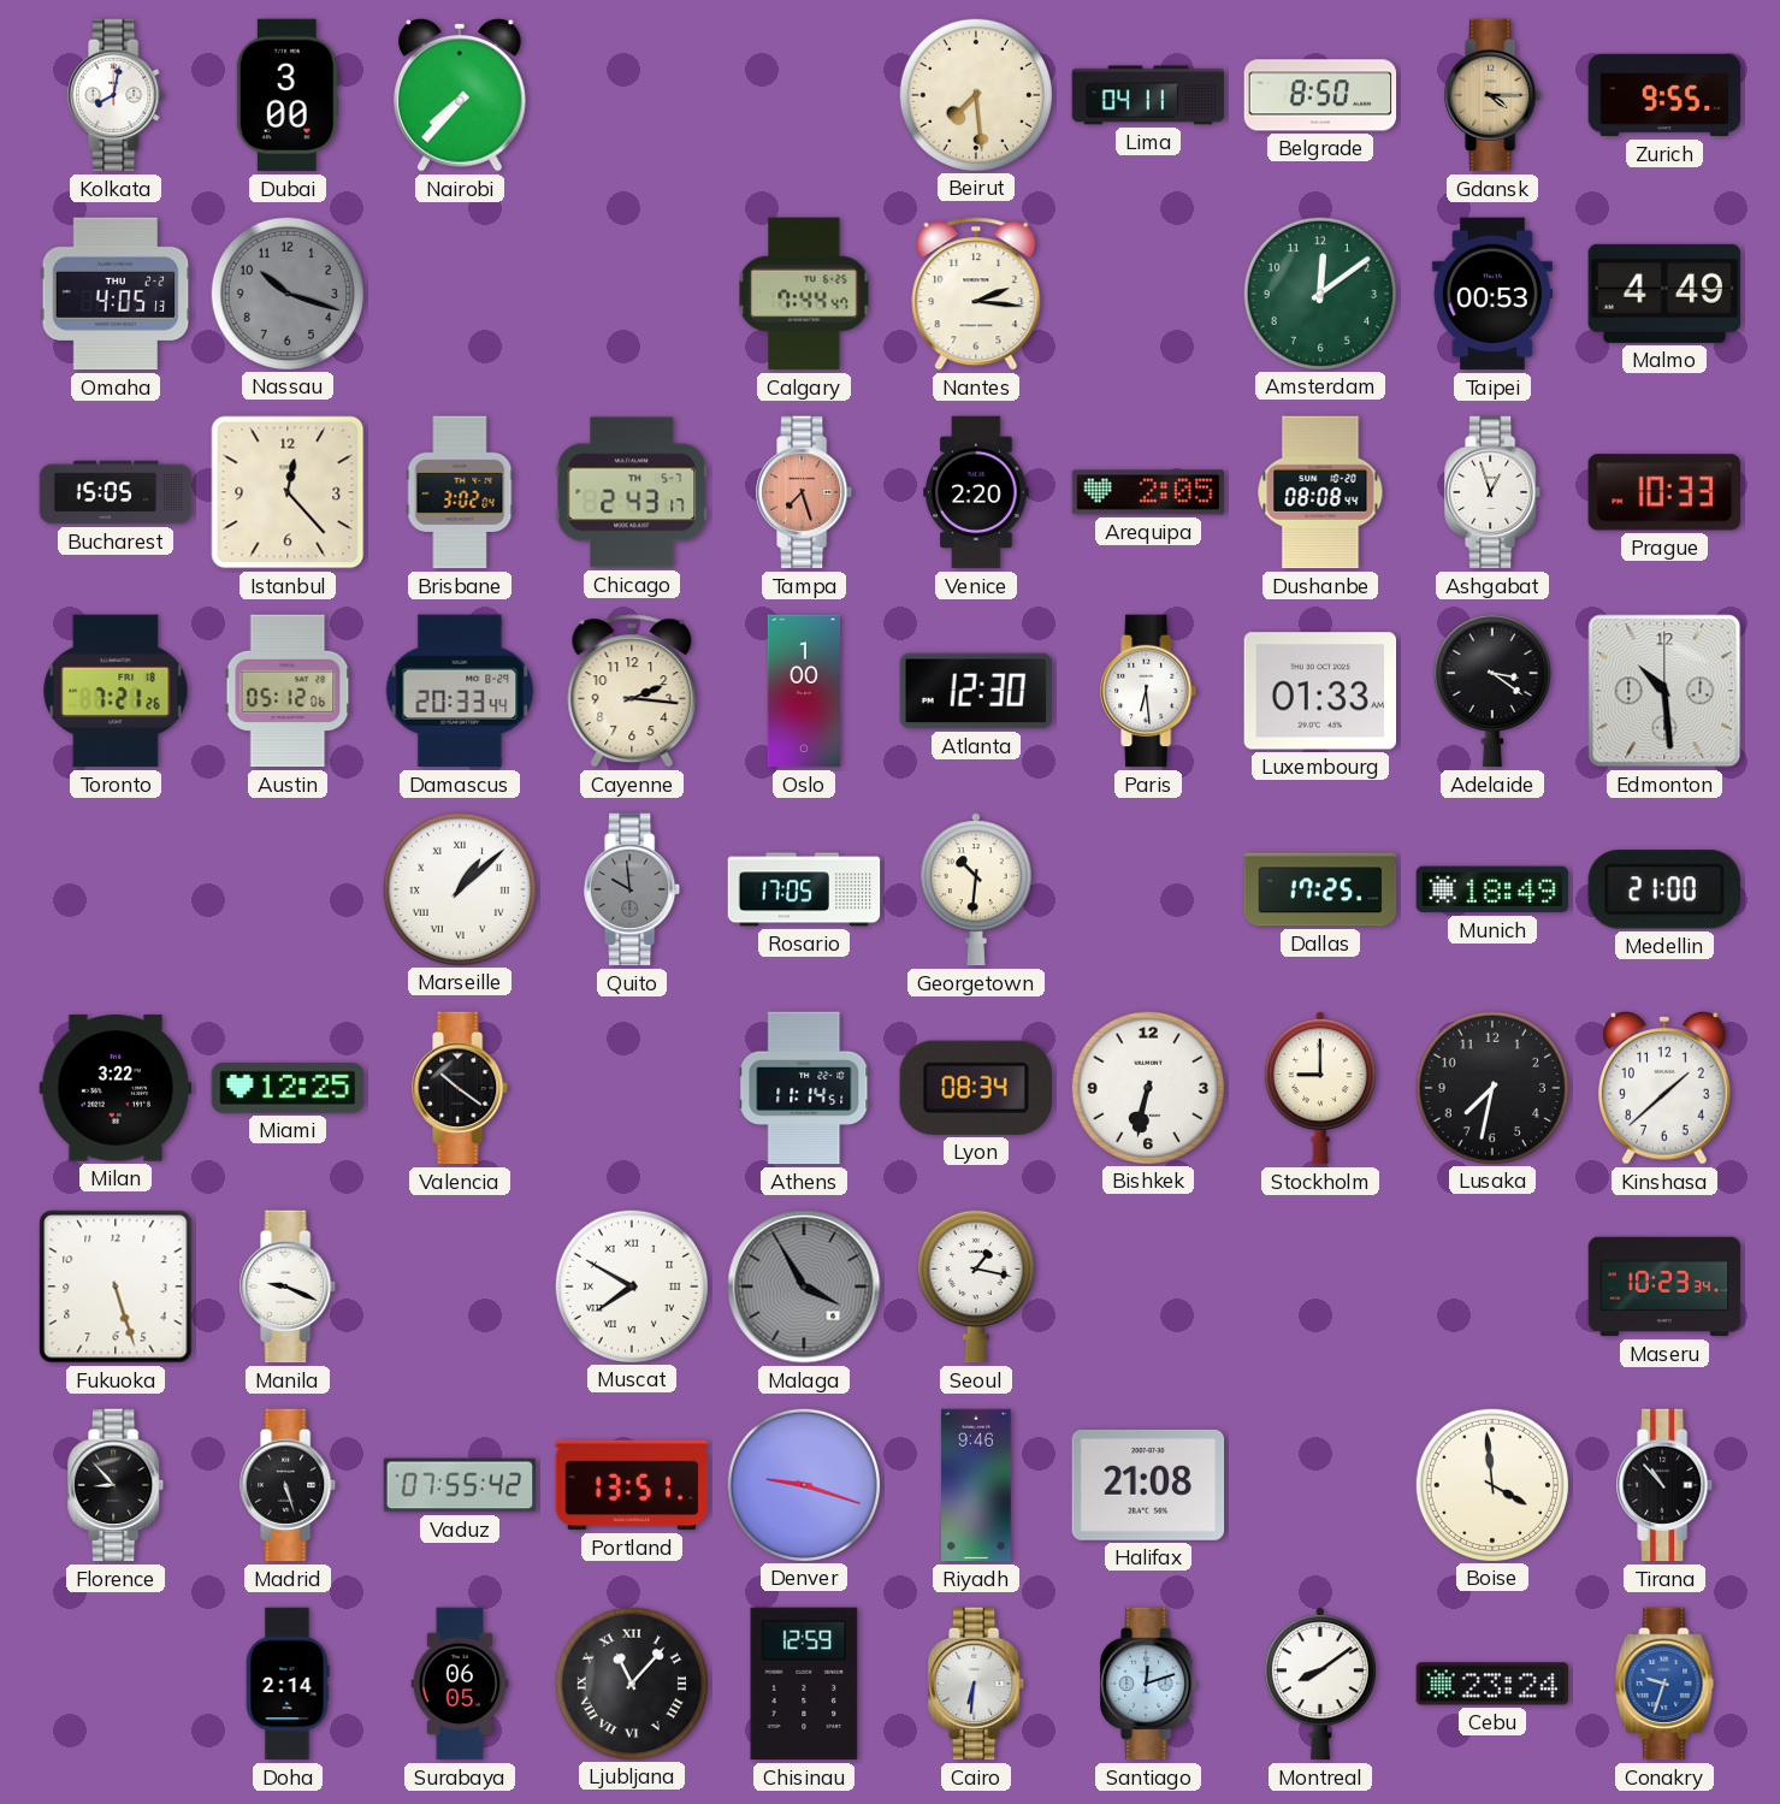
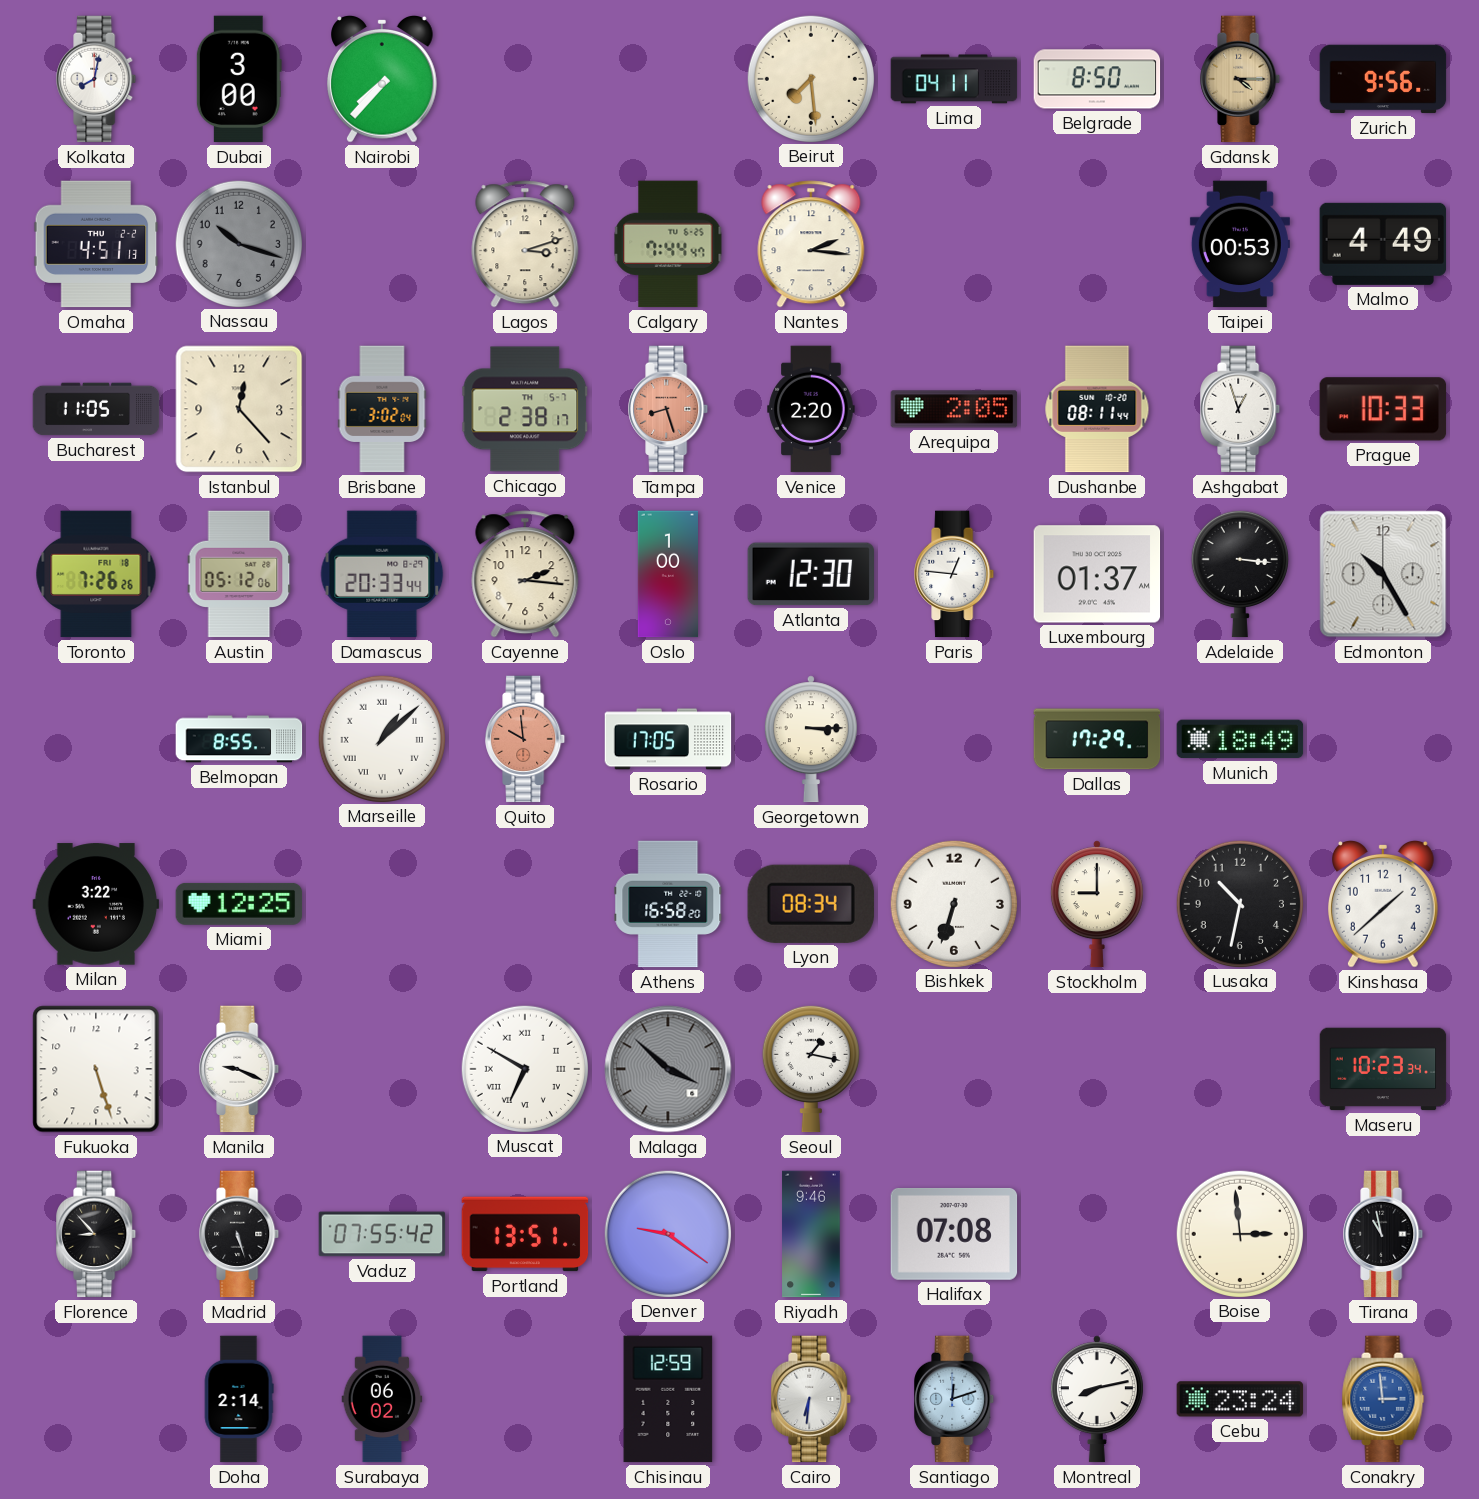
Zurich: 9:55 -> 9:56 (1383, 79)
Omaha: 4:05 -> 4:51 (96, 244)
Lagos: none -> 3:12 (525, 244)
Amsterdam: 12:09 -> none (1319, 292)
Bucharest: 15:05 -> 11:05 (96, 409)
Chicago: 2:43 -> 2:38 (525, 409)
Tampa: 7:27 -> 8:27 (669, 409)
Dushanbe: 08:08 -> 08:11 (1097, 409)
Toronto: 7:21 -> 7:26 (96, 574)
Paris: 6:29 -> 12:46 (955, 574)
Luxembourg: 01:33 -> 01:37 (1097, 574)
Adelaide: 3:21 -> 3:16 (1240, 574)
Edmonton: 10:29 -> 10:25 (1383, 574)
Belmopan: none -> 8:55 (239, 739)
Quito dial: grey -> salmon (526, 739)
Georgetown: 10:31 -> 3:15 (811, 739)
Dallas: 17:25 -> 17:29 (1097, 739)
Medellin: 21:00 -> none (1664, 889)
Valencia: 10:21 -> none (461, 1088)
Athens: 11:14 -> 16:58 (668, 904)
Bishkek: 6:32 -> 6:33 (953, 903)
Lusaka: 7:32 -> 10:32 (1239, 903)
Muscat: 7:50 -> 6:50 (524, 1068)
Malaga: 3:55 -> 3:52 (668, 1069)
Denver: 9:18 -> 9:21 (667, 1233)
Halifax: 21:08 -> 07:08 (954, 1234)
Boise: 3:59 -> 2:59 (1239, 1233)
Tirana: 10:53 -> 10:58 (1384, 1234)
Surabaya: 06:05 -> 06:02 (382, 1399)
Ljubljana: 11:07 -> none (631, 1682)
Montreal: 8:09 -> 8:13 (1097, 1399)
Conakry: 9:33 -> 2:59 (1383, 1399)
